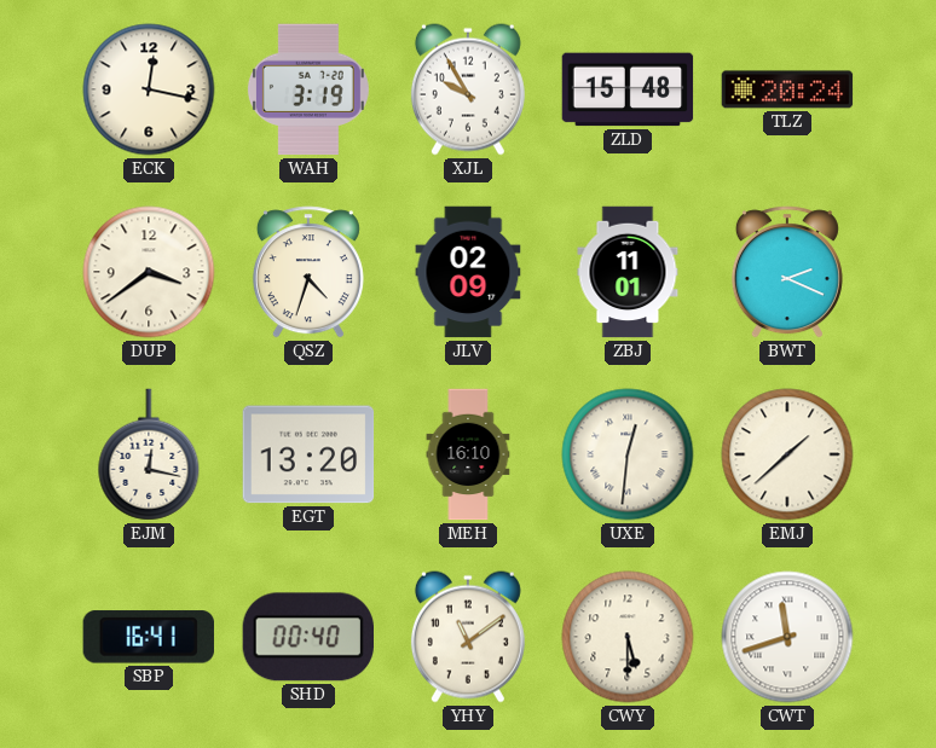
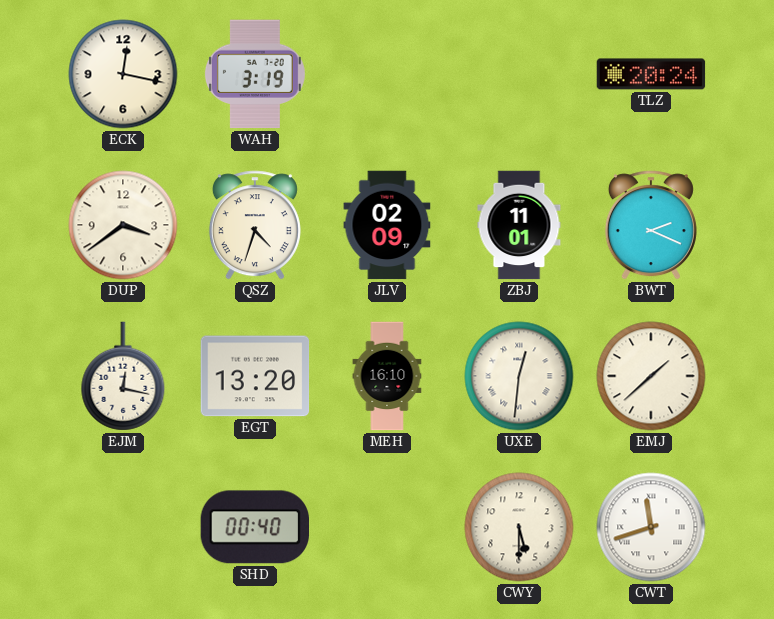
XJL: 9:55 -> none (468, 89)
ZLD: 15:48 -> none (628, 89)
SBP: 16:41 -> none (149, 637)
YHY: 11:09 -> none (468, 637)
